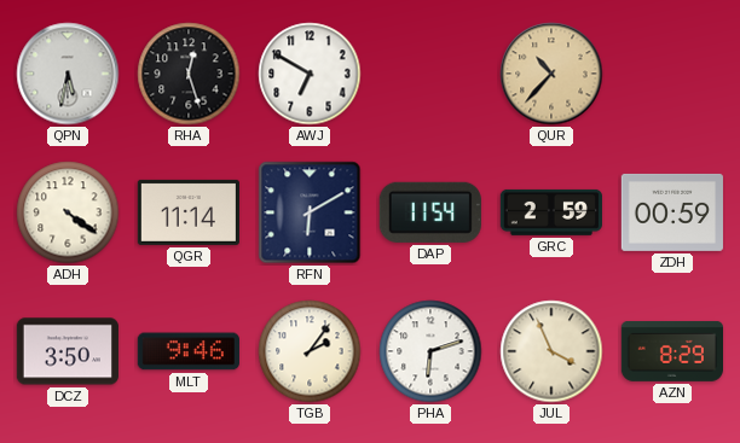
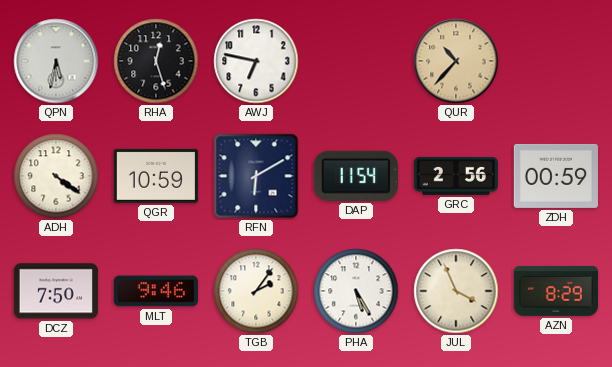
AWJ: 6:50 -> 6:47 (256, 61)
QGR: 11:14 -> 10:59 (156, 176)
GRC: 2:59 -> 2:56 (456, 176)
DCZ: 3:50 -> 7:50 (56, 291)
PHA: 6:12 -> 5:25 (356, 291)
